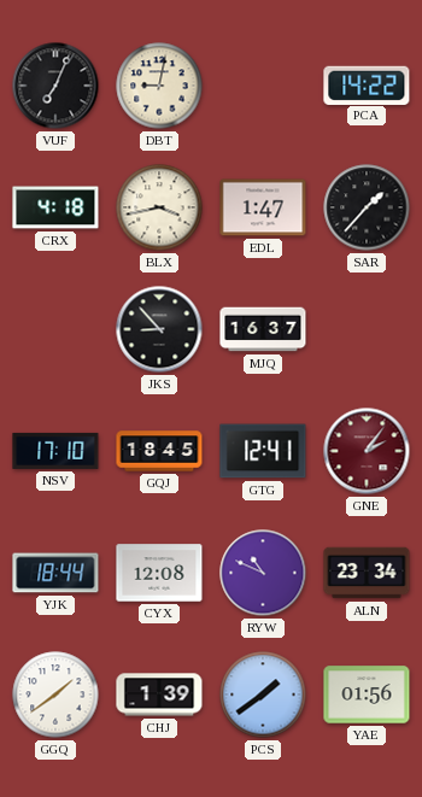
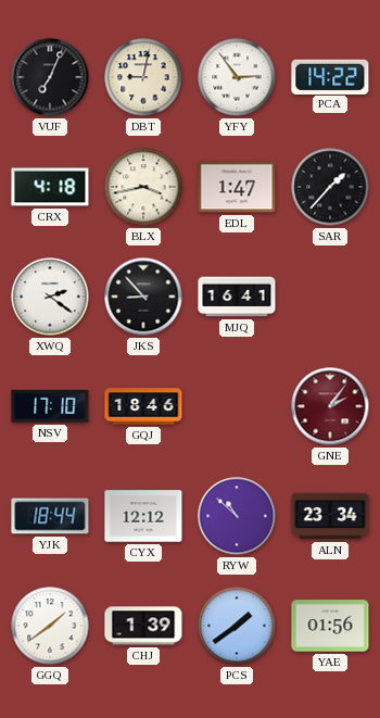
YFY: none -> 2:54 (237, 77)
XWQ: none -> 2:21 (50, 297)
MJQ: 16:37 -> 16:41 (237, 297)
GQJ: 18:45 -> 18:46 (143, 406)
GTG: 12:41 -> none (263, 451)
CYX: 12:08 -> 12:12 (143, 516)
RYW: 10:49 -> 10:52 (237, 516)
